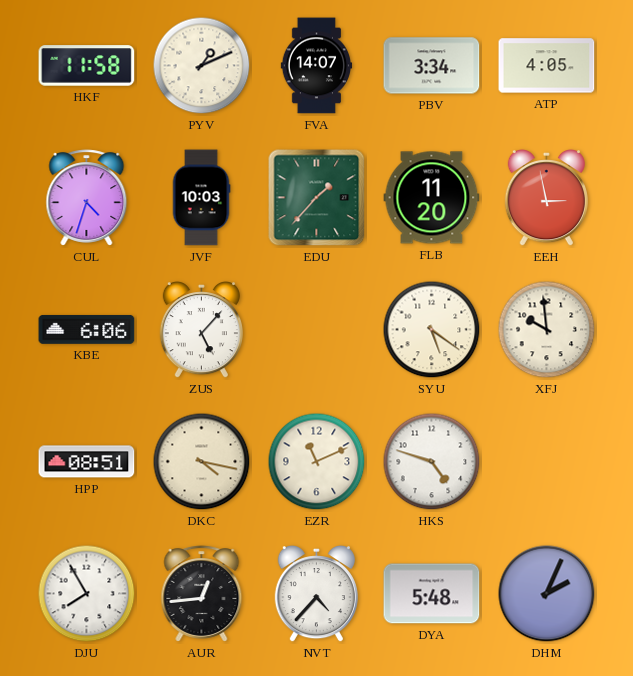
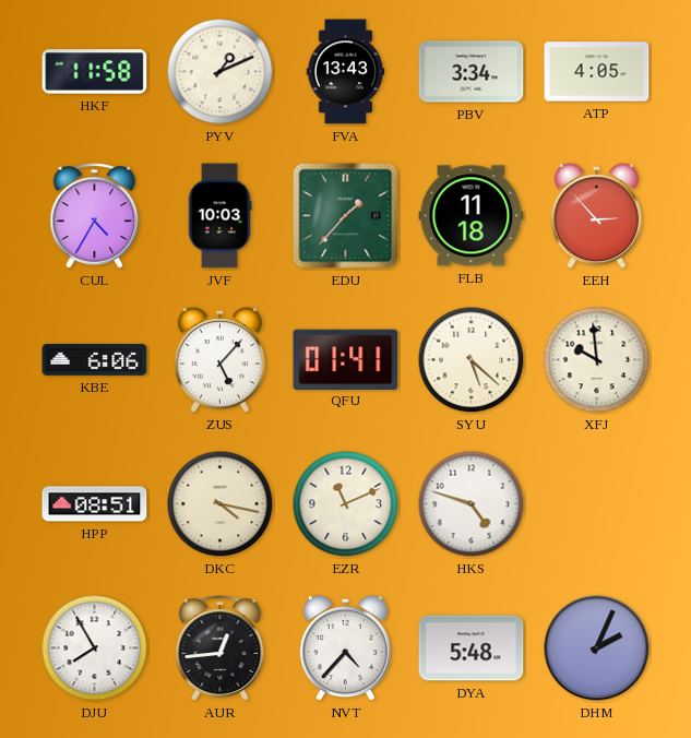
FVA: 14:07 -> 13:43 (346, 72)
CUL: 4:33 -> 4:35 (95, 216)
FLB: 11:20 -> 11:18 (472, 216)
EEH: 2:58 -> 2:53 (596, 217)
QFU: none -> 01:41 (346, 359)
SYU: 5:21 -> 5:22 (472, 360)
